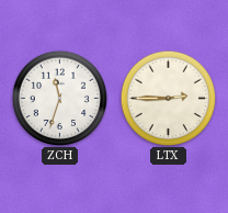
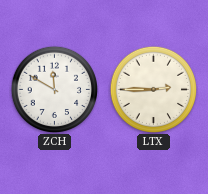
ZCH: 11:33 -> 11:50 (54, 89)
